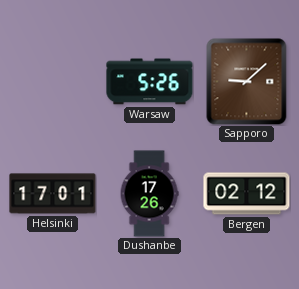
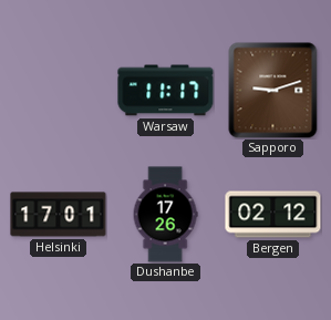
Warsaw: 5:26 -> 11:17 (166, 91)
Sapporo: 9:08 -> 9:12 (273, 90)
